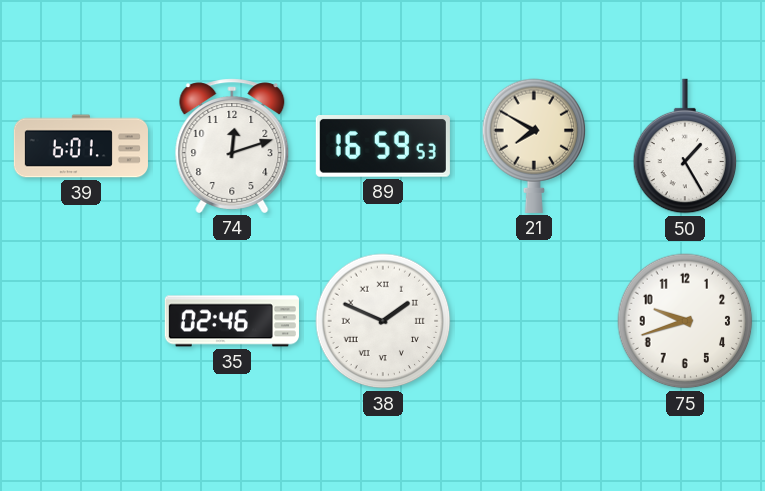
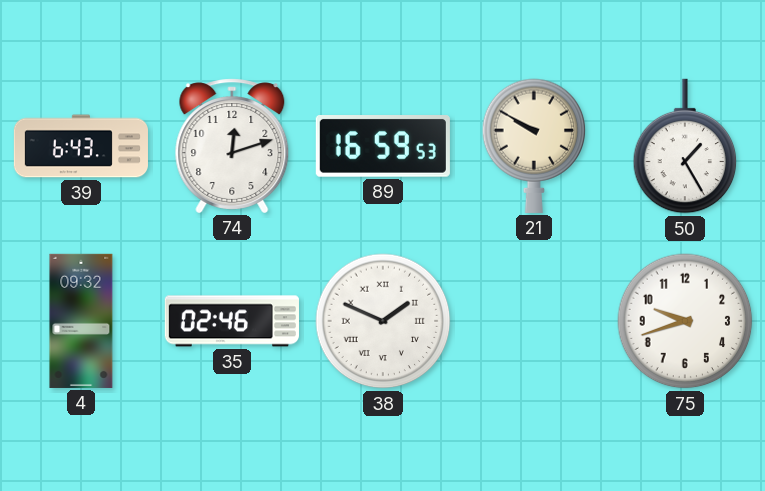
39: 6:01 -> 6:43 (81, 146)
21: 7:50 -> 9:50 (534, 146)
4: none -> 09:32 (81, 321)
